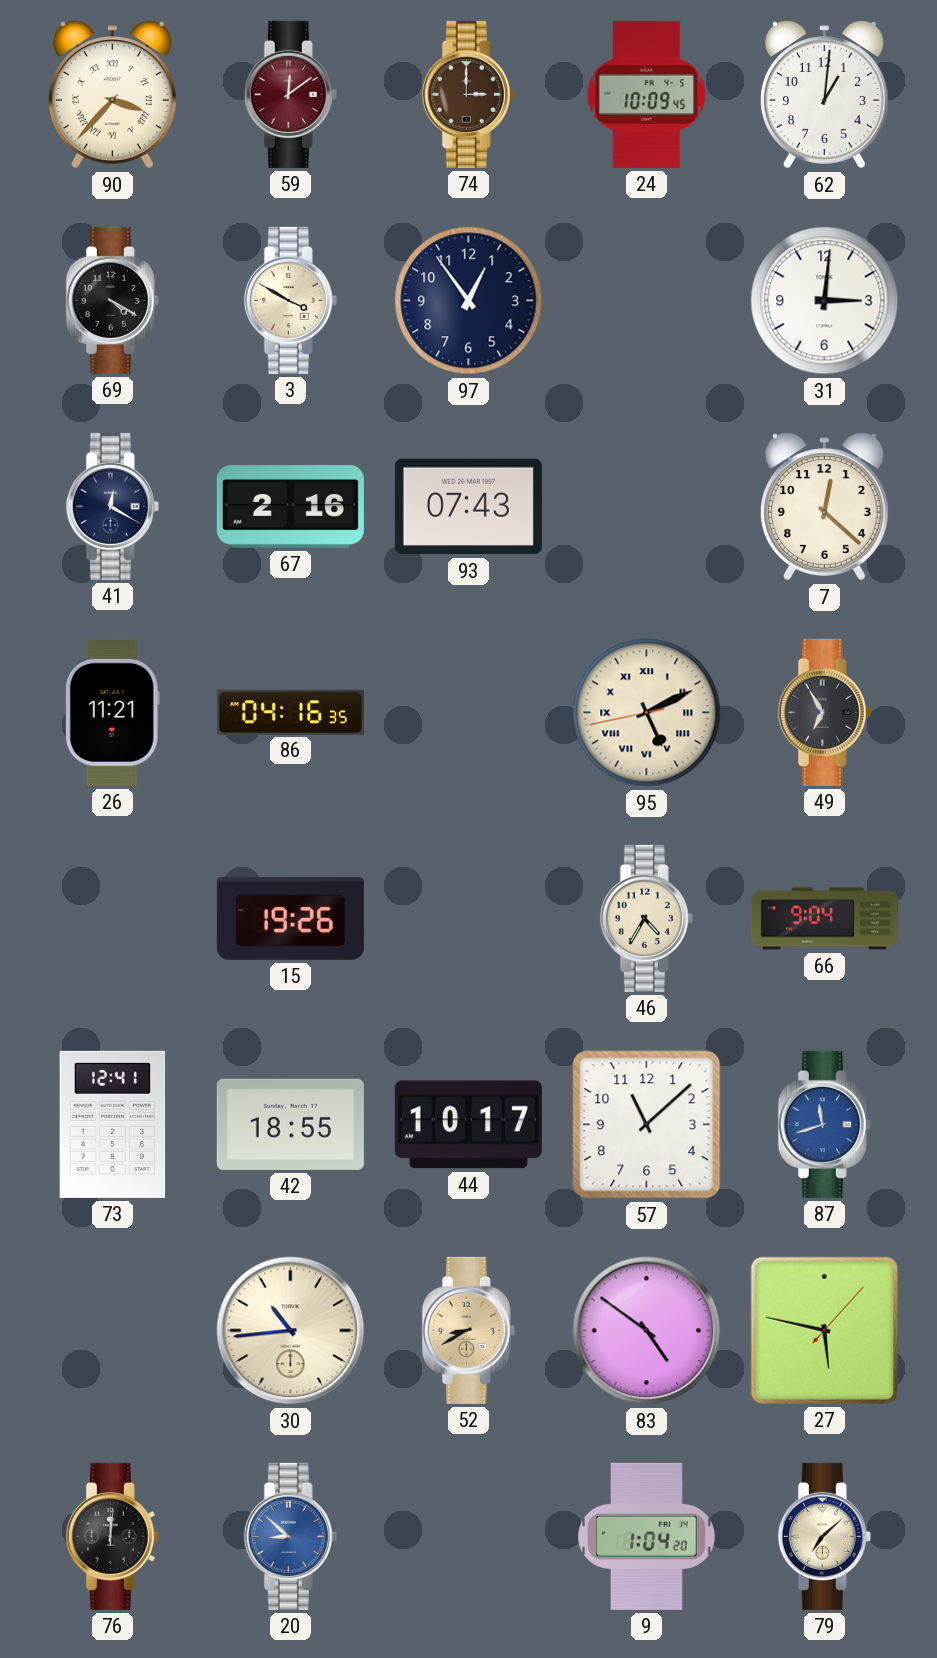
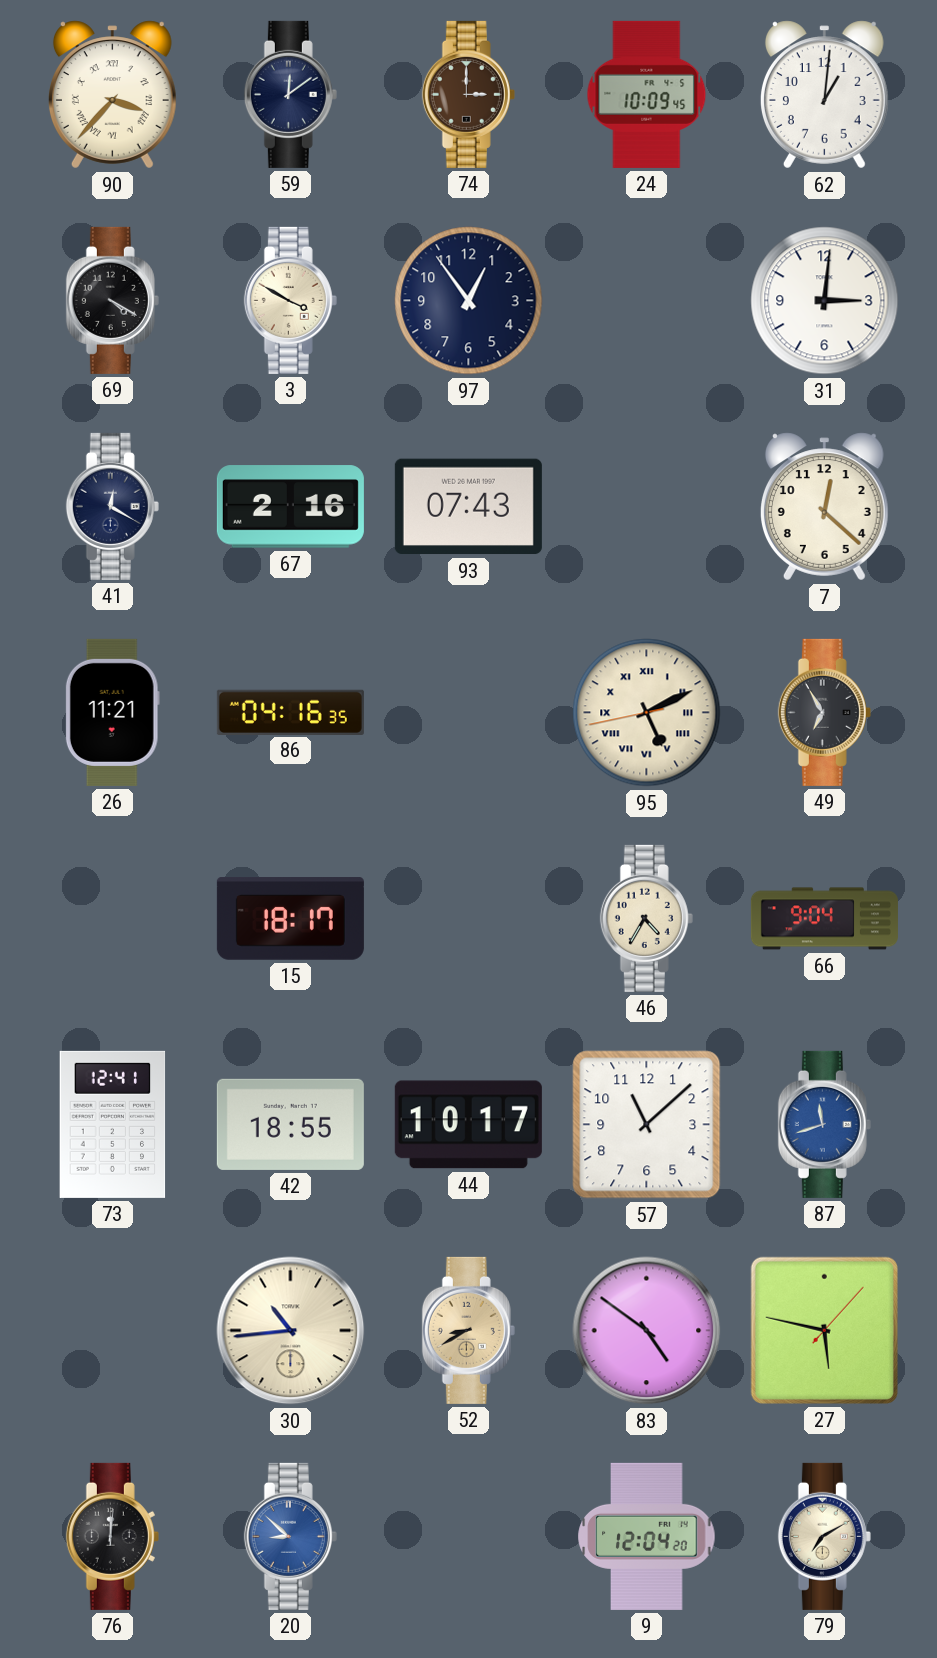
59 dial: burgundy -> navy (290, 94)
15: 19:26 -> 18:17 (290, 919)
9: 1:04 -> 12:04 (647, 1536)
79: 7:08 -> 7:10 (824, 1536)
